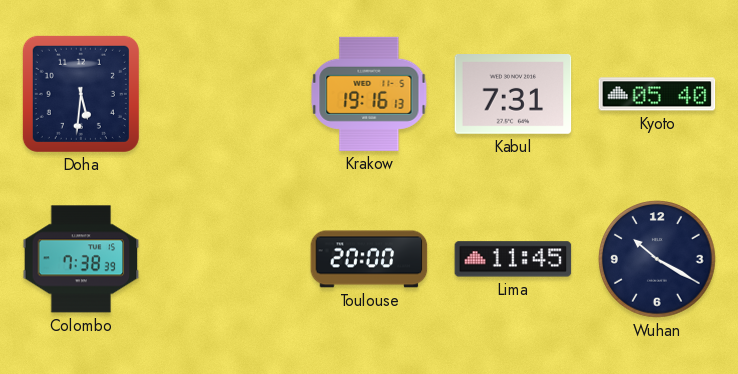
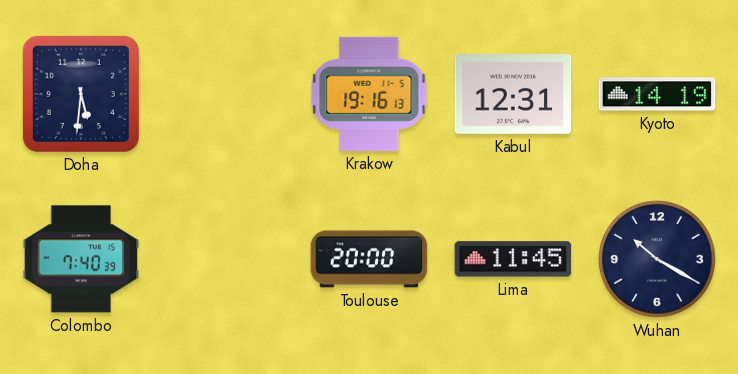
Kabul: 7:31 -> 12:31 (513, 95)
Kyoto: 05:40 -> 14:19 (657, 94)
Colombo: 7:38 -> 7:40 (81, 259)
